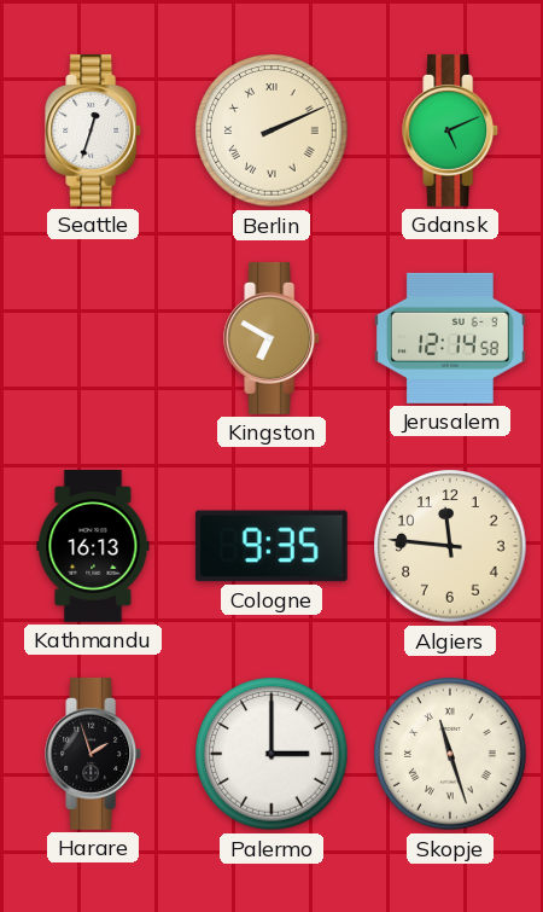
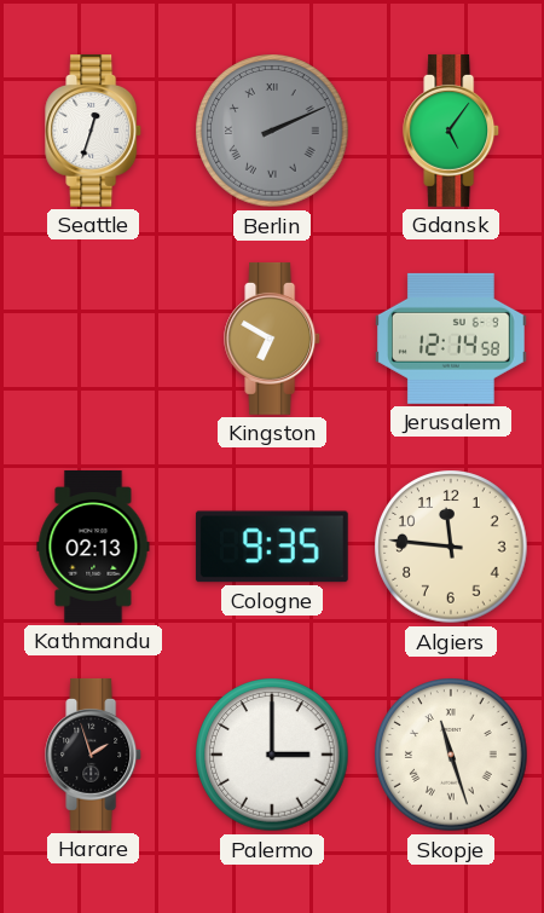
Berlin dial: cream -> grey (272, 131)
Gdansk: 5:11 -> 5:06 (452, 131)
Kathmandu: 16:13 -> 02:13 (93, 548)
